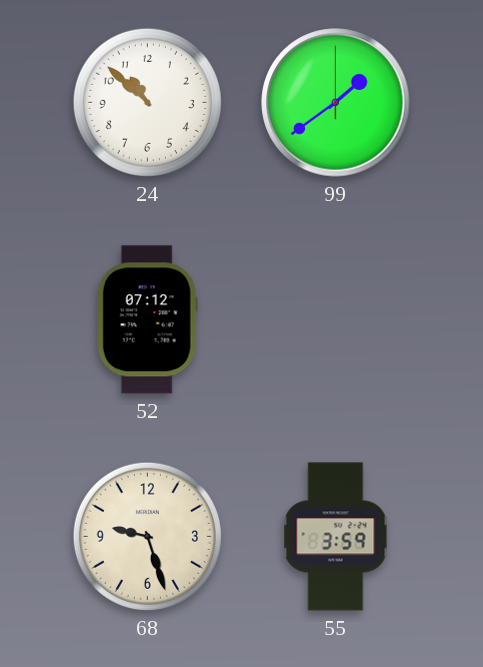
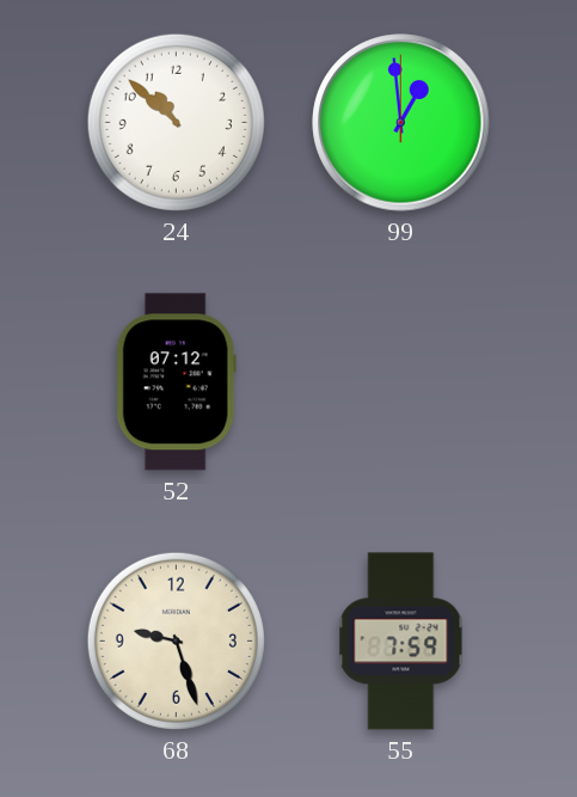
99: 1:39 -> 12:59 (401, 123)
55: 3:59 -> 7:59 (401, 642)
